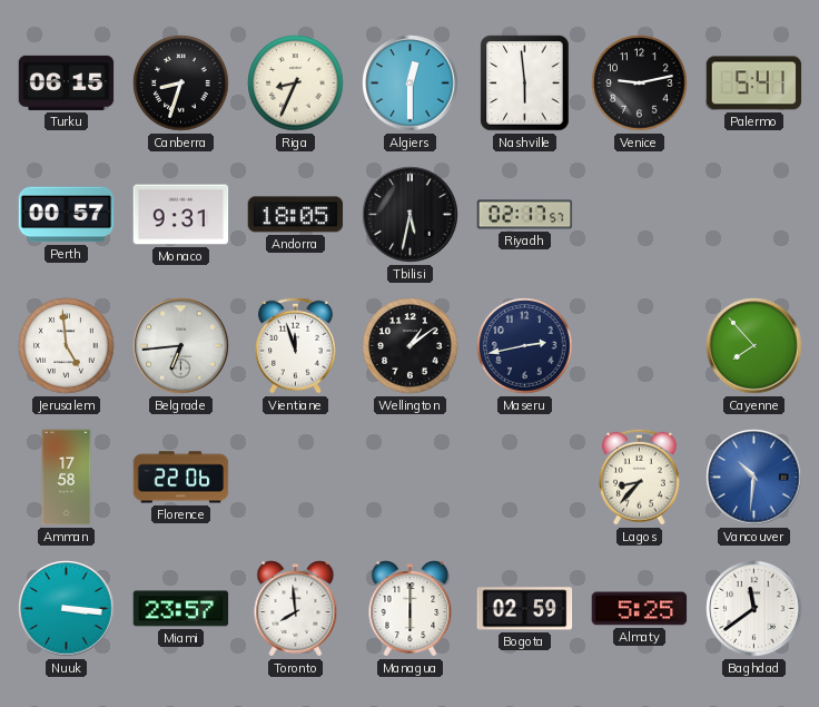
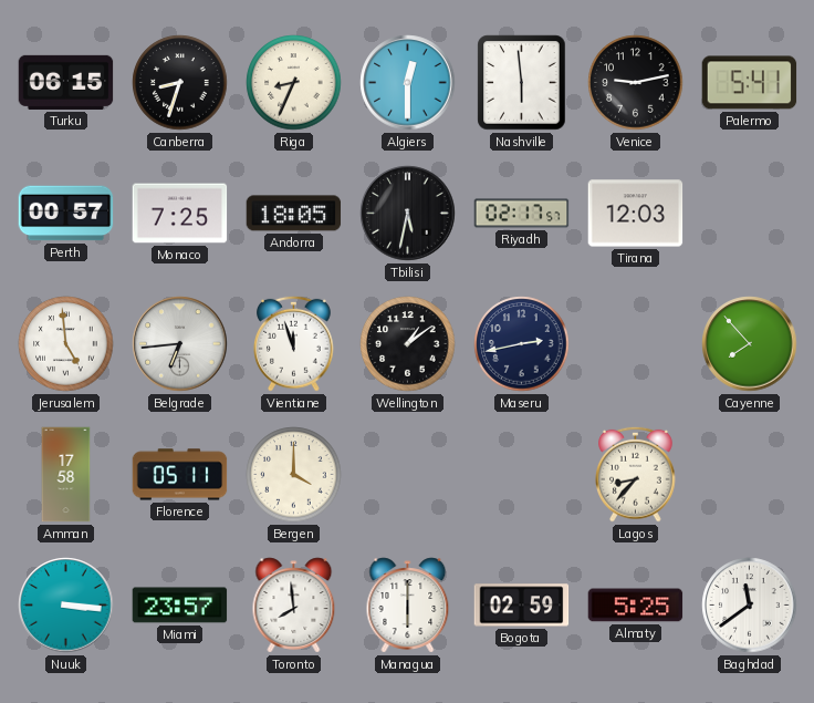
Monaco: 9:31 -> 7:25 (180, 214)
Tirana: none -> 12:03 (636, 214)
Florence: 22:06 -> 05:11 (180, 475)
Bergen: none -> 4:00 (294, 475)
Vancouver: 10:31 -> none (754, 478)
